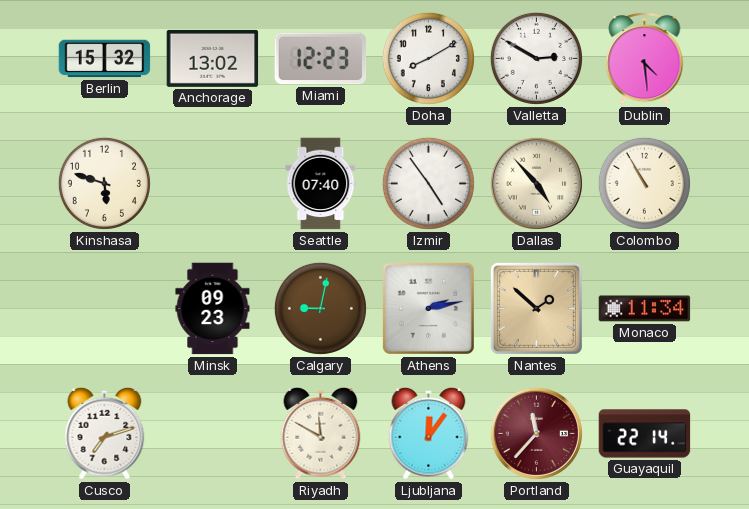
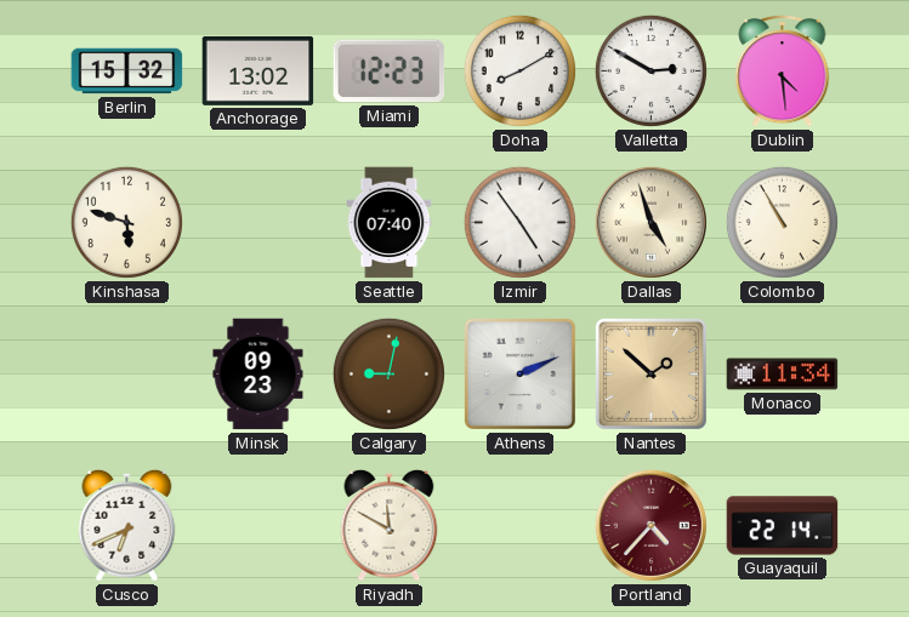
Dallas: 4:53 -> 4:57 (650, 222)
Athens: 2:13 -> 2:11 (519, 373)
Cusco: 7:12 -> 6:41 (127, 525)
Ljubljana: 12:06 -> none (429, 433)
Portland: 11:37 -> 4:37 (650, 525)
